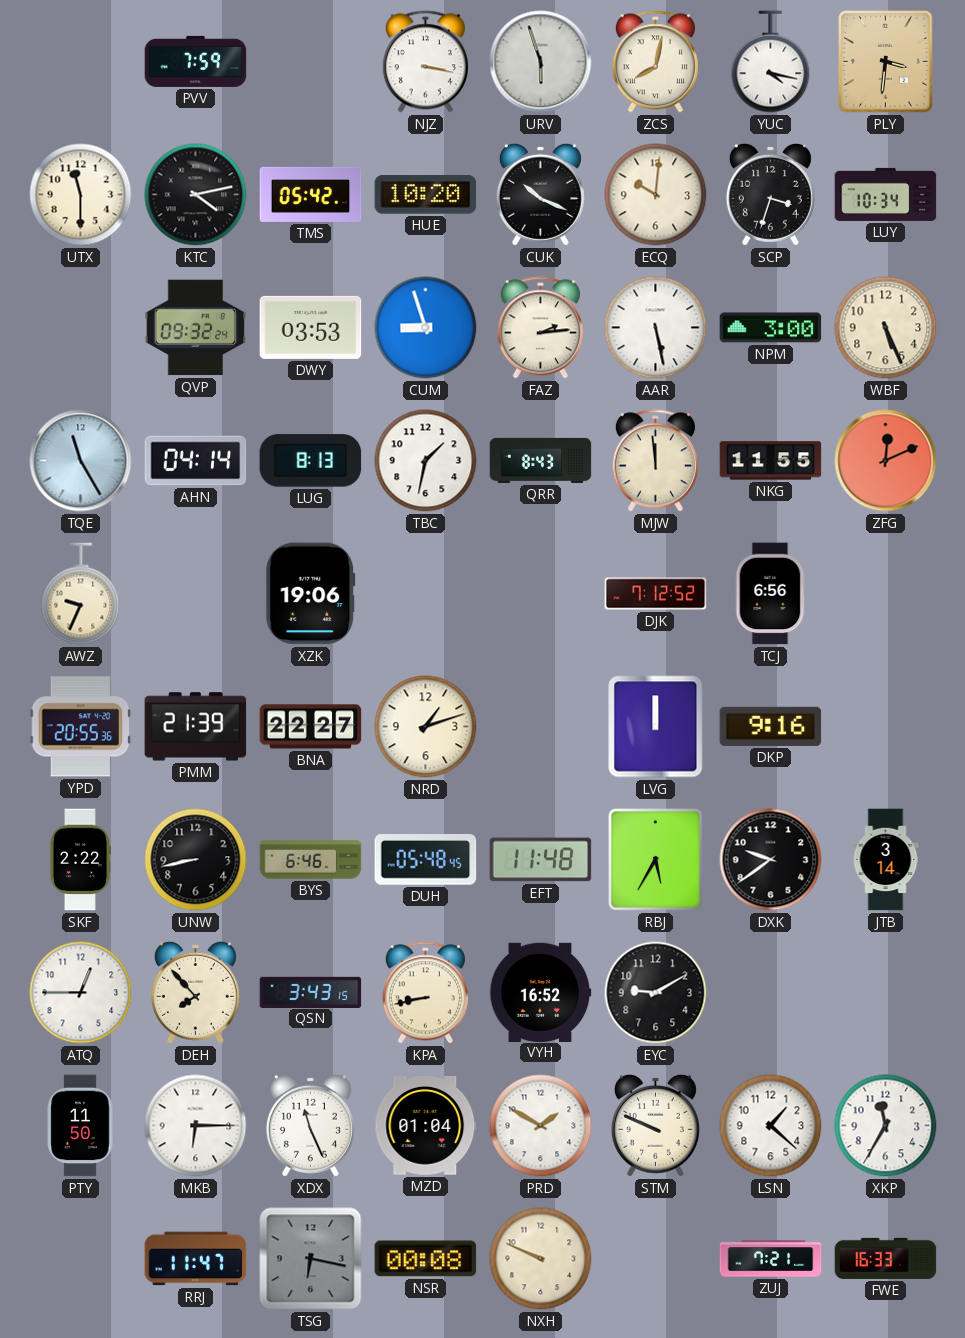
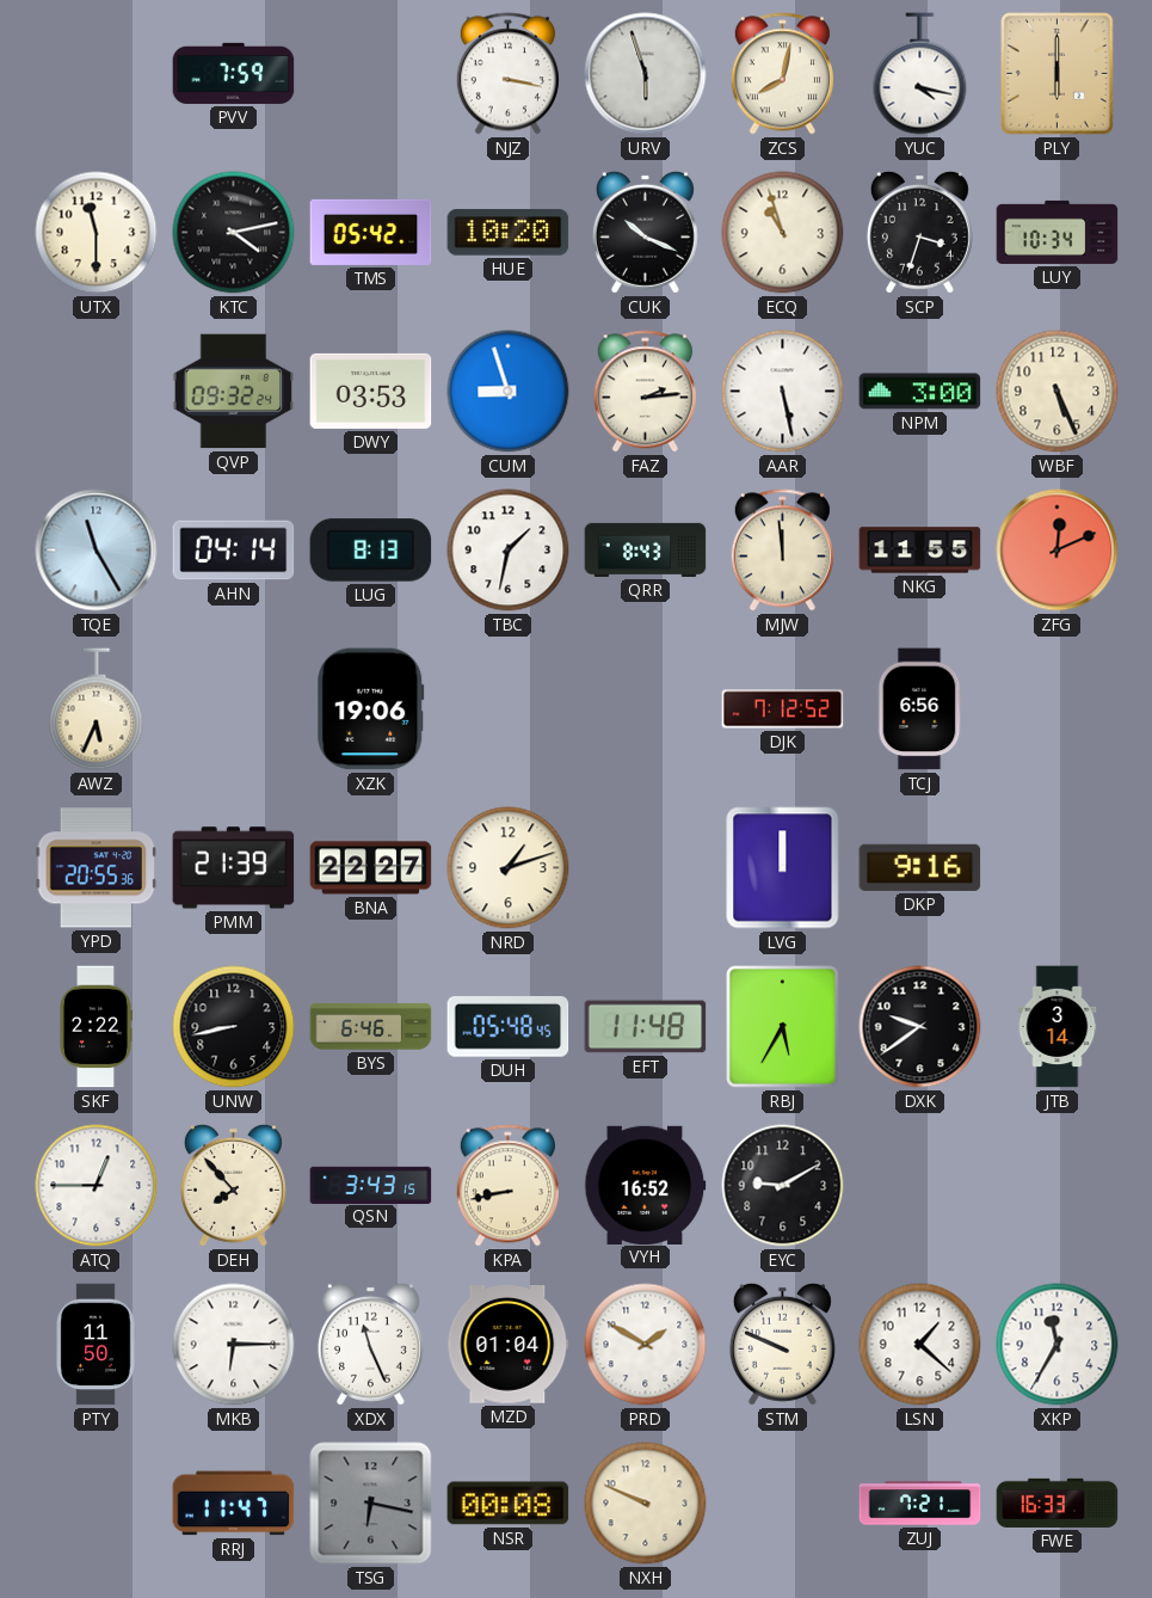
PLY: 3:31 -> 6:00 (1058, 74)
ECQ: 10:01 -> 10:57 (783, 233)
AWZ: 9:34 -> 5:34 (97, 709)
